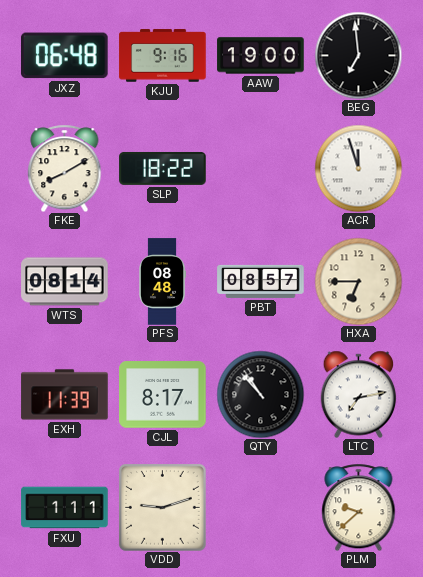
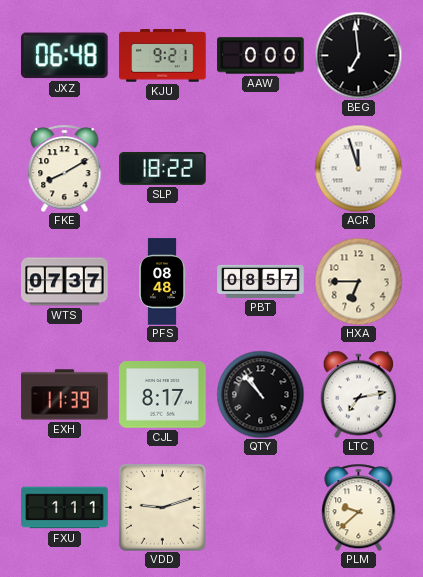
KJU: 9:16 -> 9:21 (163, 56)
AAW: 19:00 -> 0:00 (261, 56)
WTS: 08:14 -> 07:37 (65, 282)
